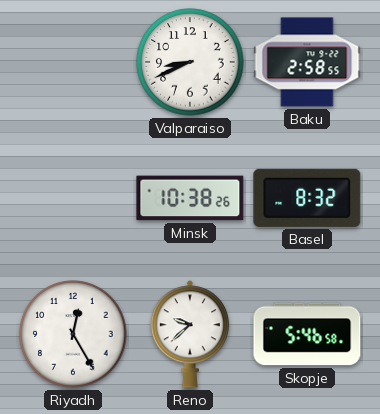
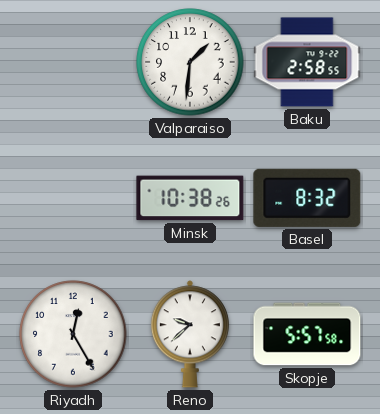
Valparaiso: 8:41 -> 1:31 (190, 62)
Skopje: 5:46 -> 5:57 (307, 334)
